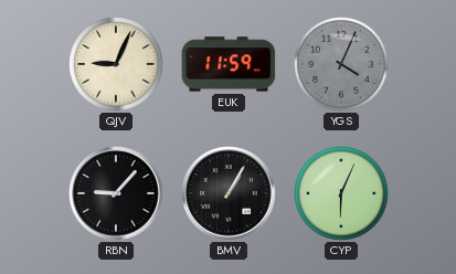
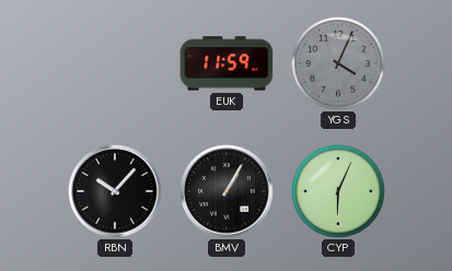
QJV: 9:04 -> none (117, 65)
RBN: 9:07 -> 10:07 (115, 191)
